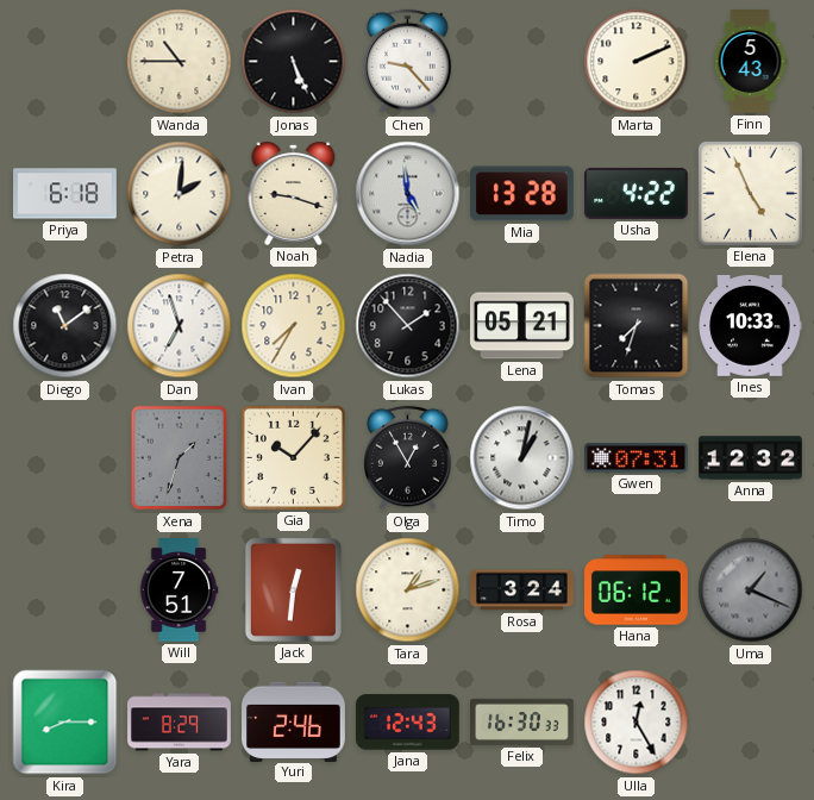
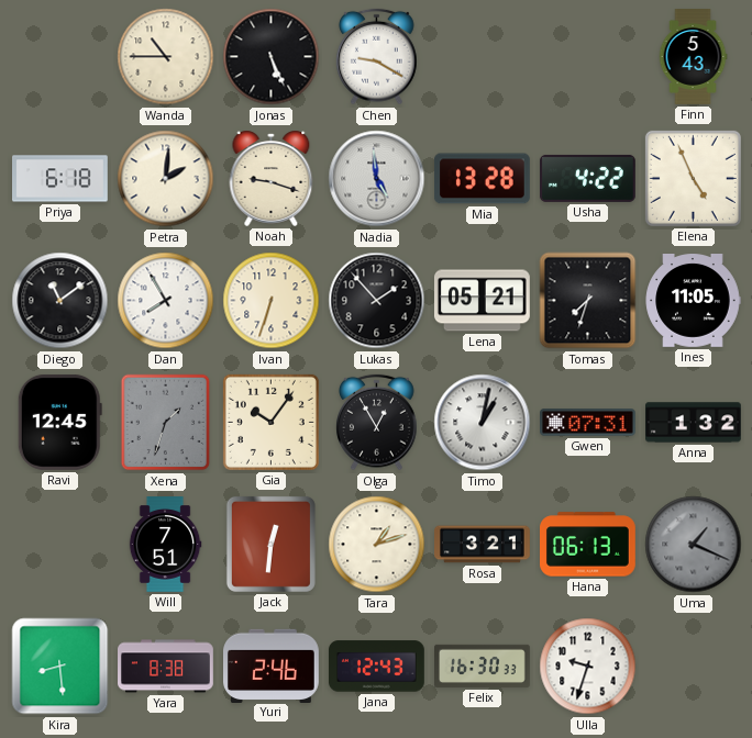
Chen: 9:23 -> 9:20 (377, 57)
Marta: 2:11 -> none (637, 62)
Dan: 6:57 -> 7:55 (166, 301)
Ivan: 7:35 -> 6:33 (272, 301)
Ines: 10:33 -> 11:05 (693, 301)
Ravi: none -> 12:45 (59, 422)
Gia: 10:07 -> 10:06 (270, 422)
Anna: 12:32 -> 1:32 (694, 423)
Rosa: 3:24 -> 3:21 (483, 545)
Hana: 06:12 -> 06:13 (588, 545)
Kira: 8:15 -> 8:29 (60, 667)
Yara: 8:29 -> 8:38 (166, 667)
Ulla: 12:25 -> 9:33 (588, 667)
